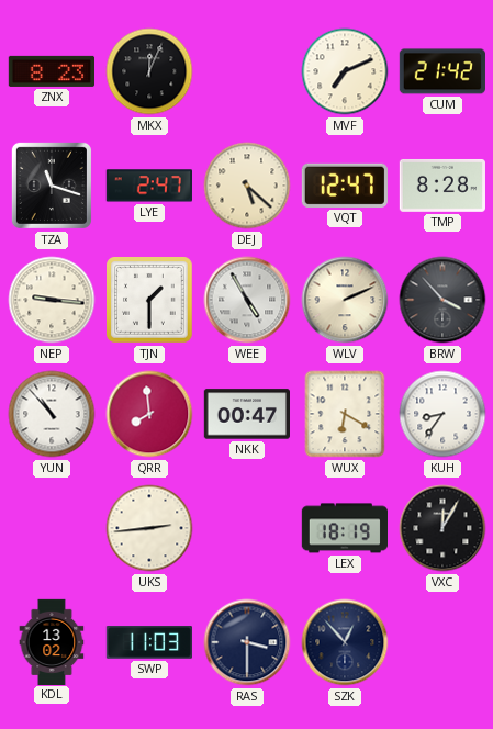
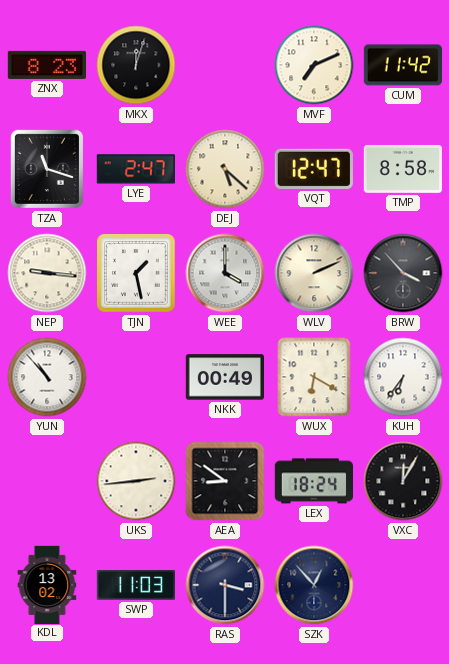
MKX: 12:04 -> 12:03 (136, 65)
CUM: 21:42 -> 11:42 (403, 65)
TMP: 8:28 -> 8:58 (403, 169)
TJN: 1:30 -> 1:28 (136, 273)
WEE: 4:55 -> 4:00 (225, 273)
QRR: 7:59 -> none (149, 414)
NKK: 00:47 -> 00:49 (224, 377)
KUH: 8:36 -> 6:36 (403, 377)
AEA: none -> 8:51 (225, 481)
LEX: 18:19 -> 18:24 (313, 481)
